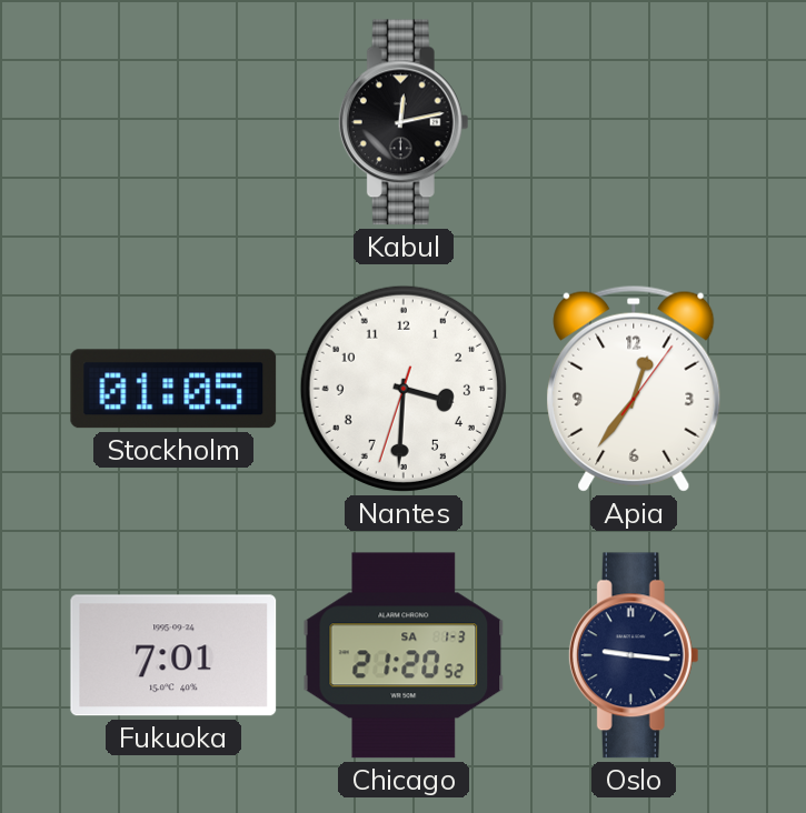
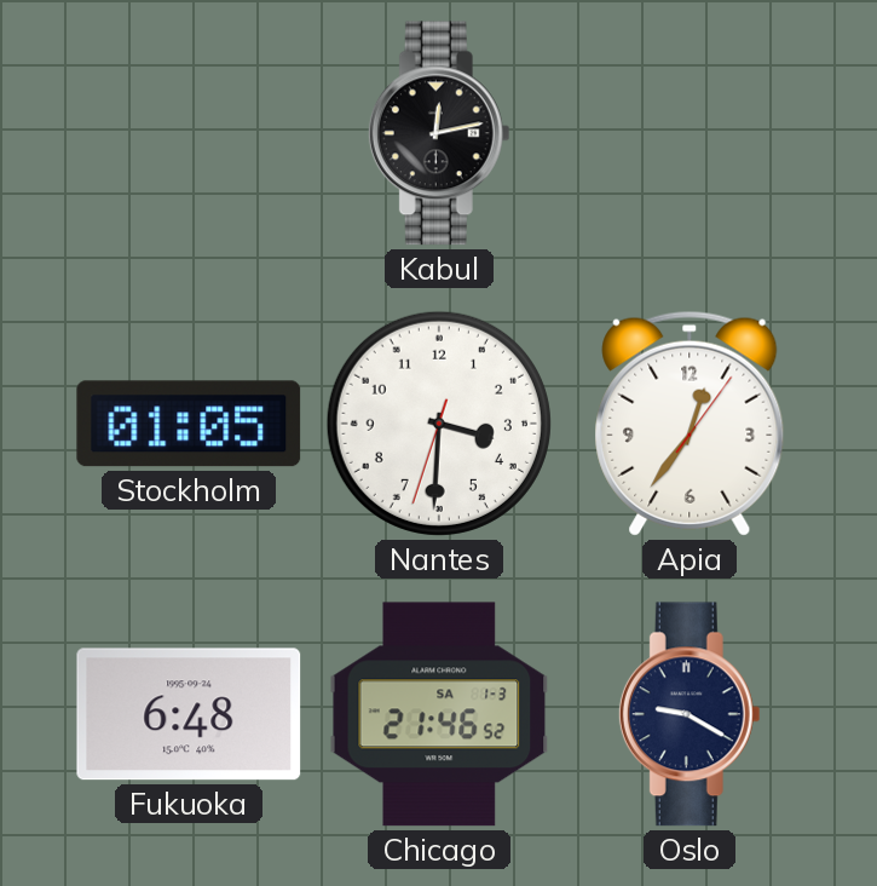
Fukuoka: 7:01 -> 6:48 (189, 714)
Chicago: 21:20 -> 21:46 (439, 714)
Oslo: 9:16 -> 9:20 (690, 714)
